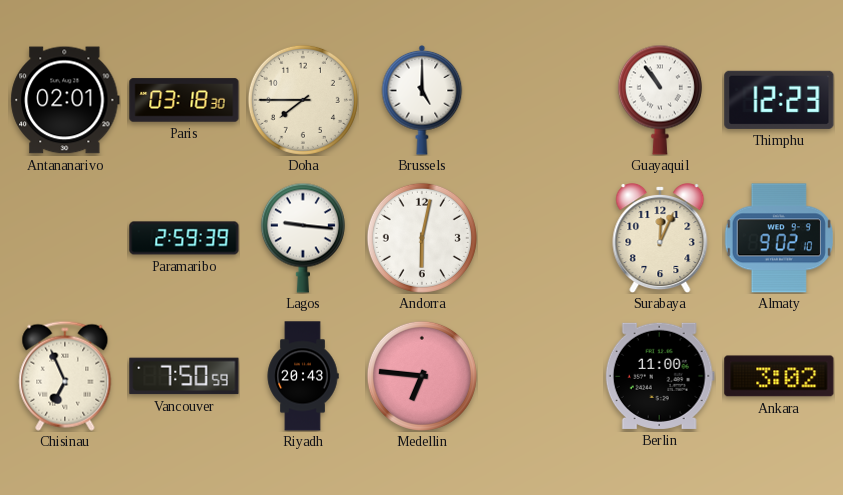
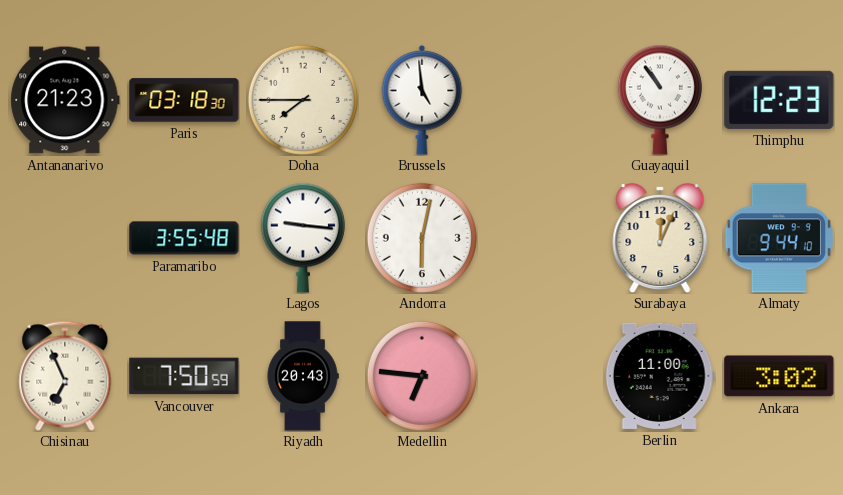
Antananarivo: 02:01 -> 21:23 (65, 100)
Brussels: 5:00 -> 4:59 (422, 100)
Paramaribo: 2:59 -> 3:55 (184, 238)
Almaty: 9:02 -> 9:44 (779, 238)
